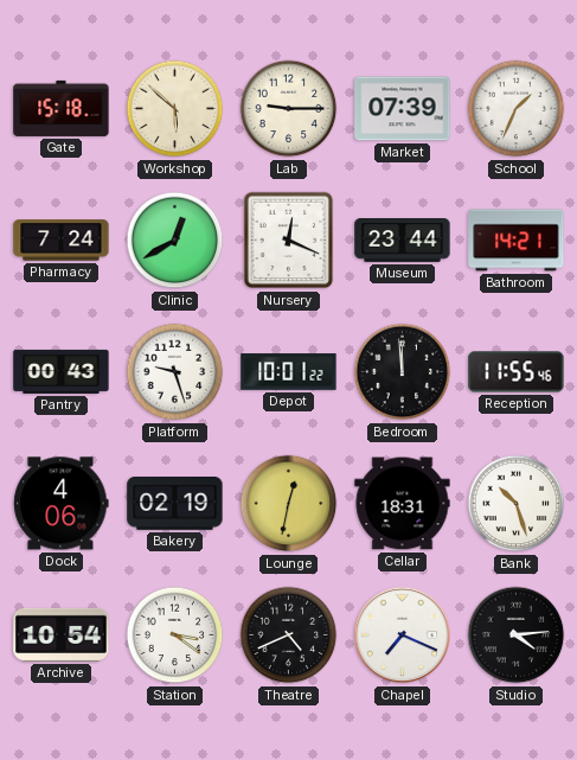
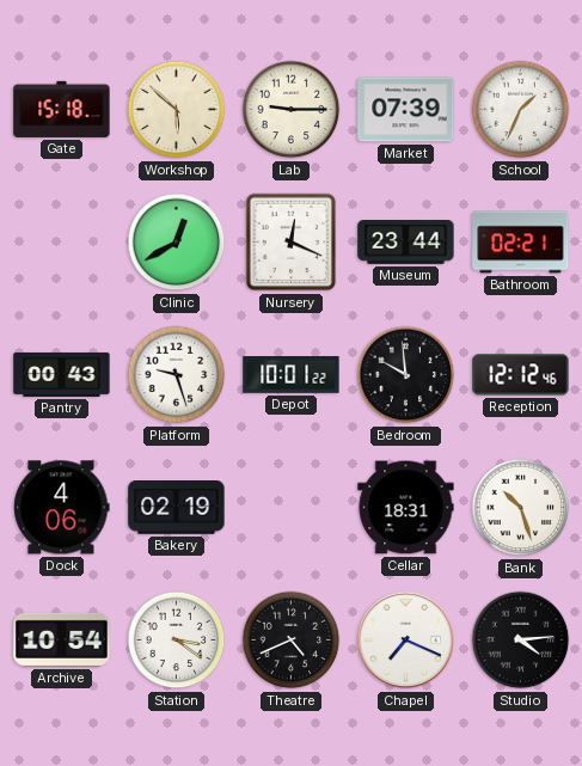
Pharmacy: 7:24 -> none (62, 241)
Bathroom: 14:21 -> 02:21 (521, 243)
Bedroom: 11:59 -> 9:59 (406, 375)
Reception: 11:55 -> 12:12 (521, 375)
Lounge: 12:32 -> none (289, 504)
